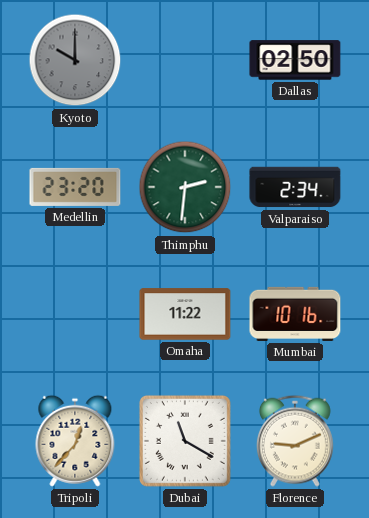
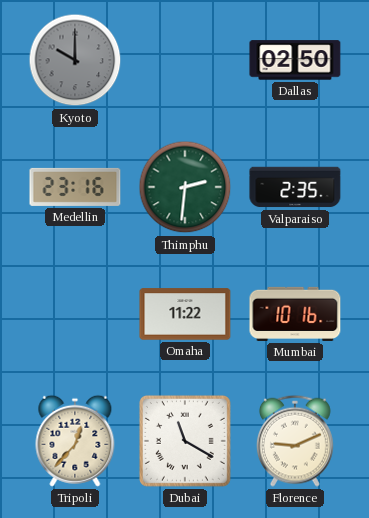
Medellin: 23:20 -> 23:16 (75, 187)
Valparaiso: 2:34 -> 2:35 (295, 187)
